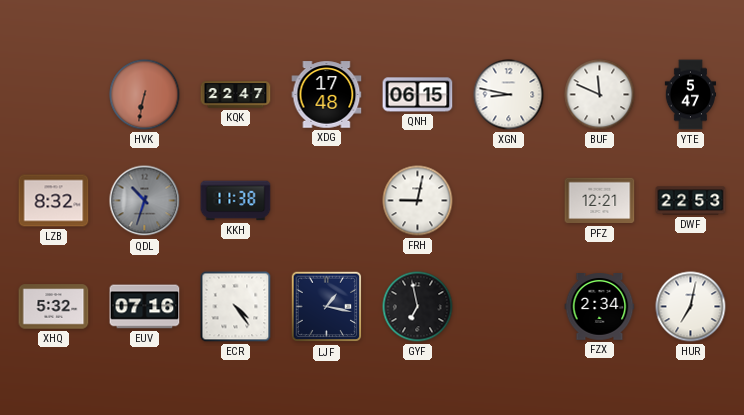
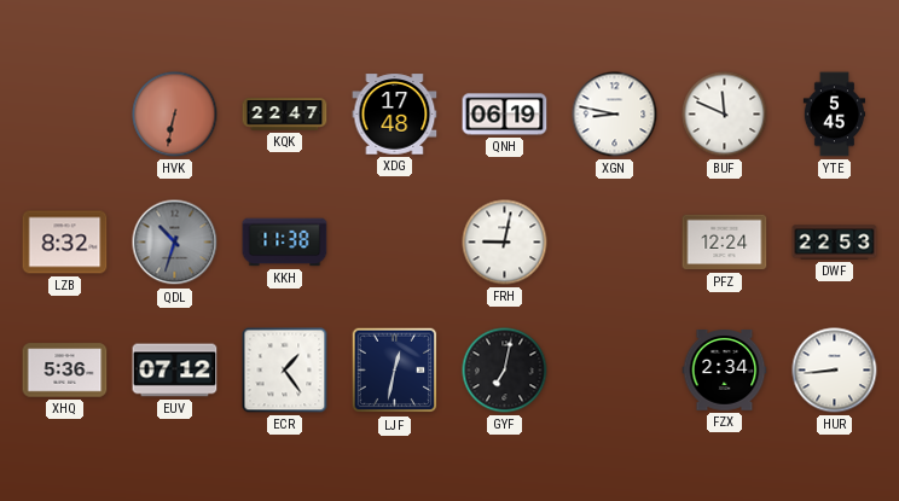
QNH: 06:15 -> 06:19 (505, 115)
YTE: 5:47 -> 5:45 (835, 115)
PFZ: 12:21 -> 12:24 (725, 243)
XHQ: 5:32 -> 5:36 (65, 371)
EUV: 07:16 -> 07:12 (175, 371)
ECR: 4:24 -> 1:24 (285, 371)
LJF: 1:17 -> 12:32 (395, 371)
GYF: 6:58 -> 7:02 (505, 371)
HUR: 7:02 -> 8:44 (835, 371)
